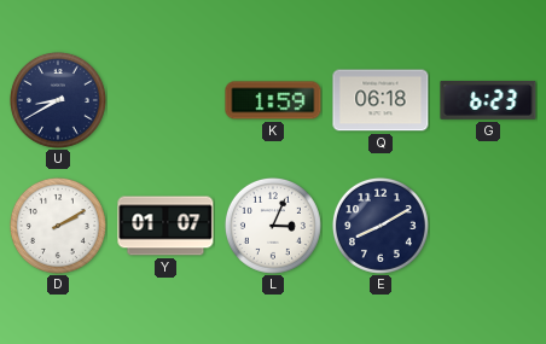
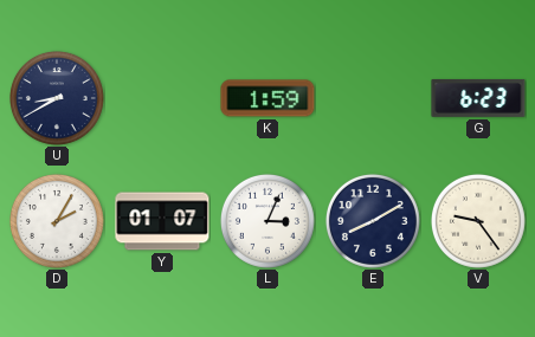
Q: 06:18 -> none (381, 100)
D: 2:10 -> 2:05 (57, 221)
V: none -> 9:24 (478, 221)
